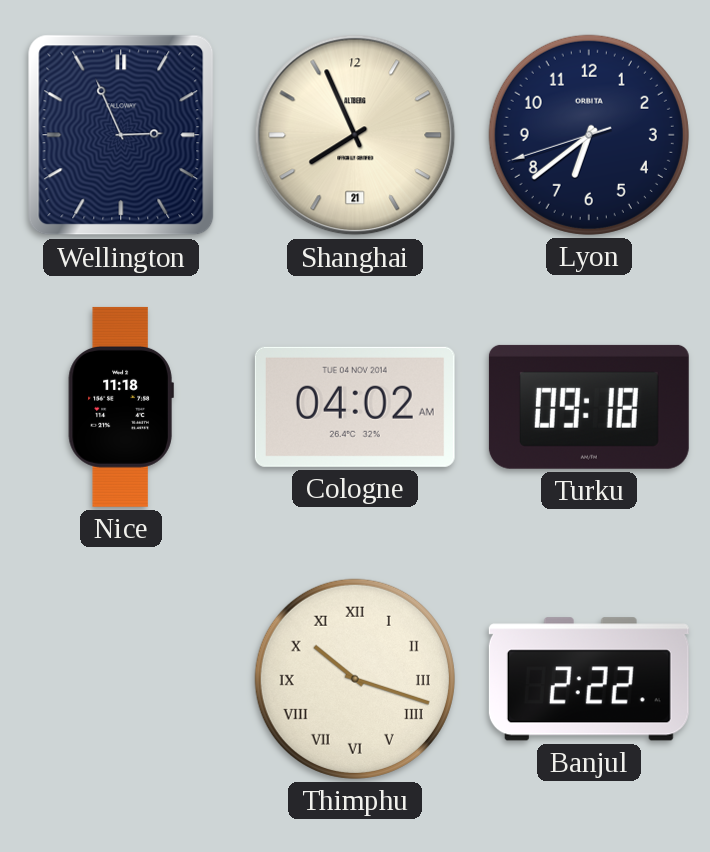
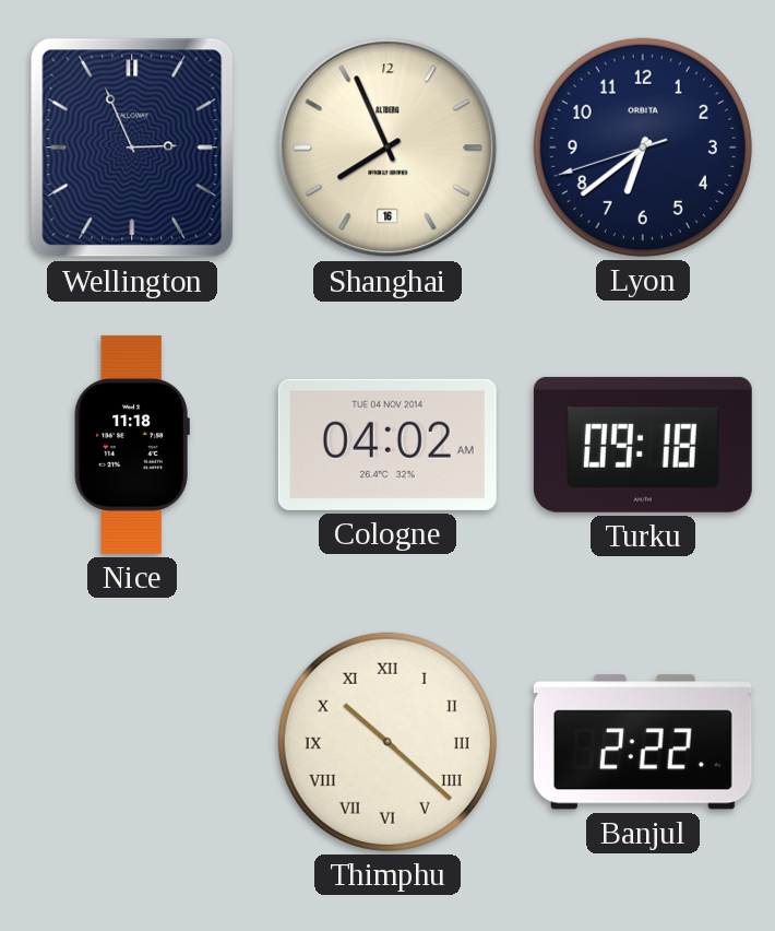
Shanghai date: 21 -> 16 (388, 148)
Thimphu: 10:18 -> 10:22 (388, 742)
